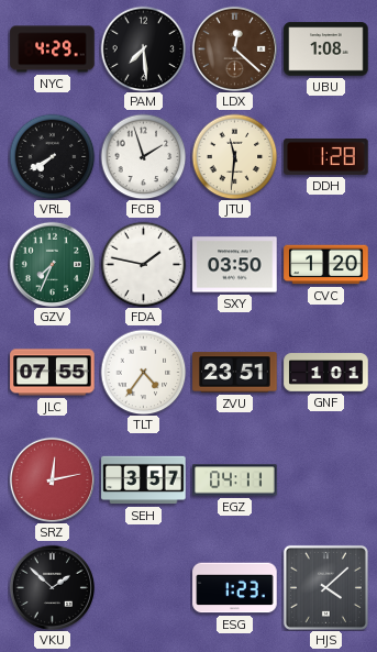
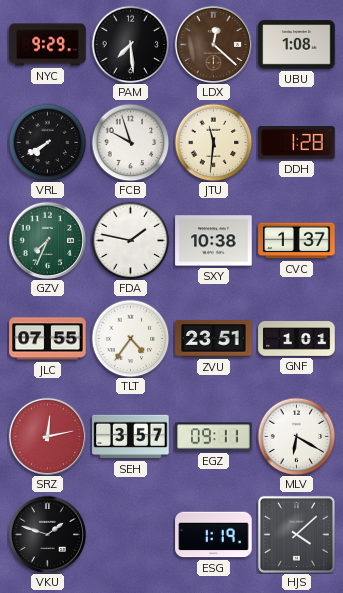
NYC: 4:29 -> 9:29 (48, 45)
FCB: 1:57 -> 9:57 (130, 142)
SXY: 03:50 -> 10:38 (214, 241)
CVC: 1:20 -> 1:37 (297, 241)
EGZ: 04:11 -> 09:11 (214, 437)
MLV: none -> 6:20 (296, 436)
VKU: 1:52 -> 1:48 (47, 534)
ESG: 1:23 -> 1:19 (214, 535)
